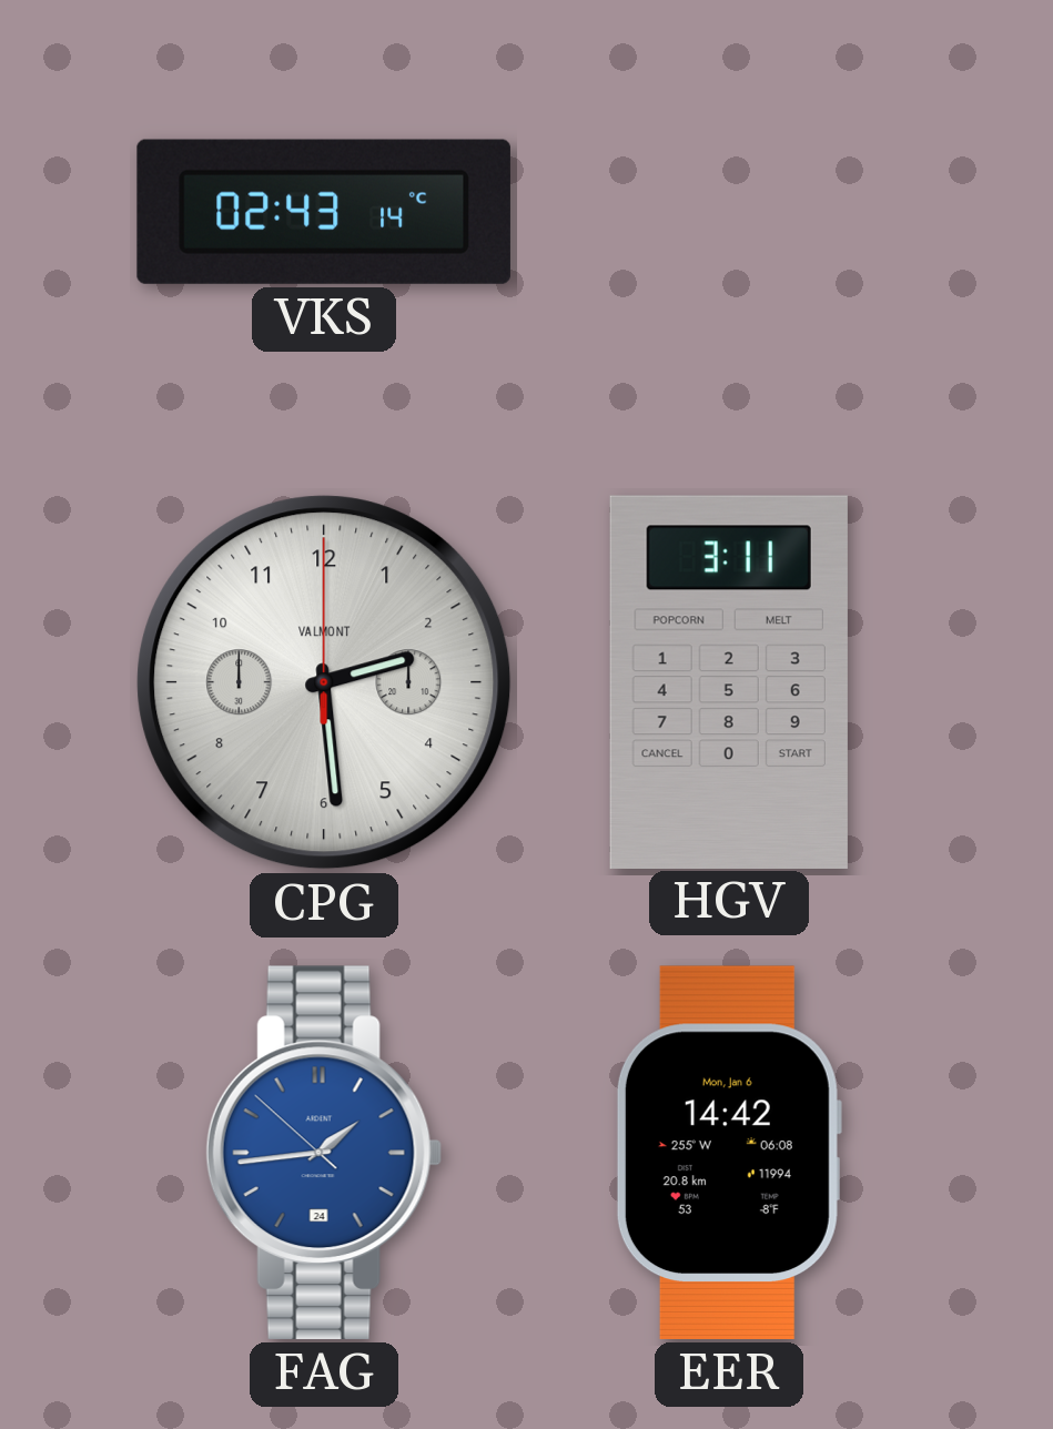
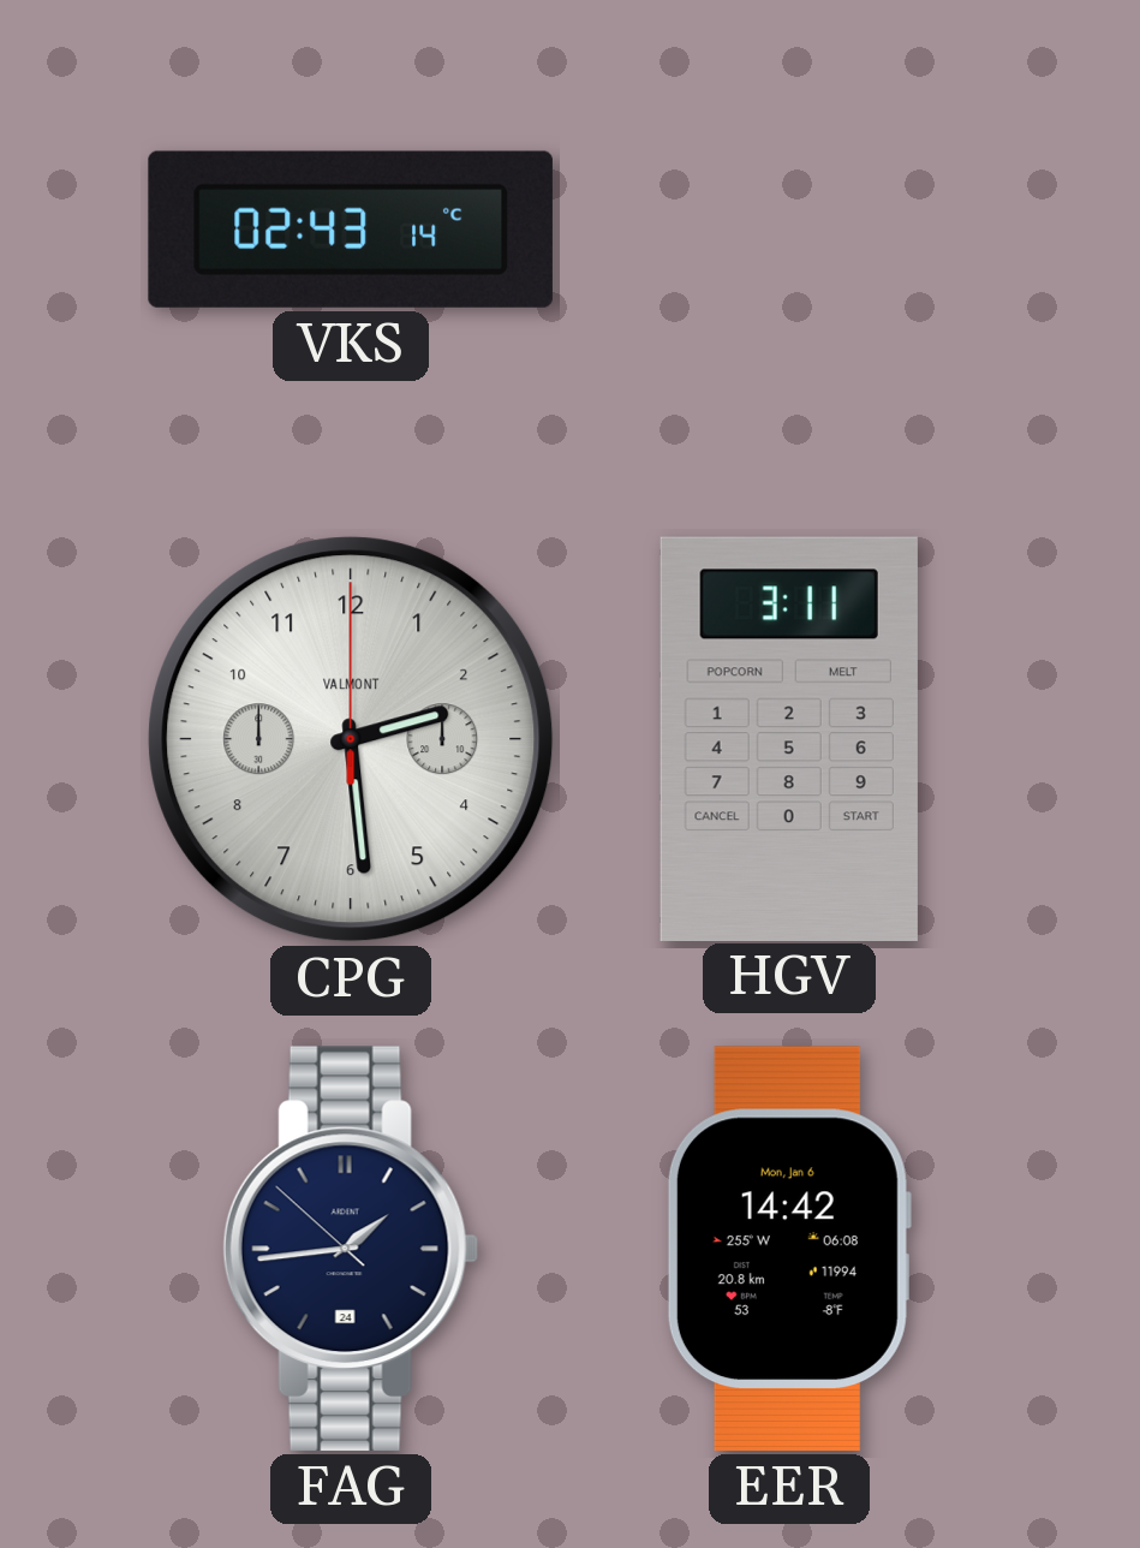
FAG dial: blue -> navy (351, 1249)
